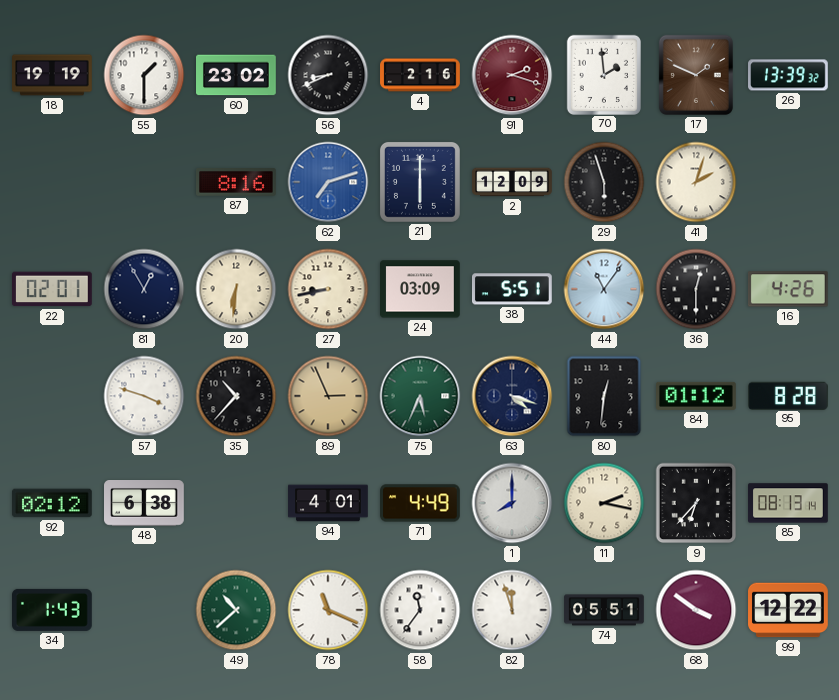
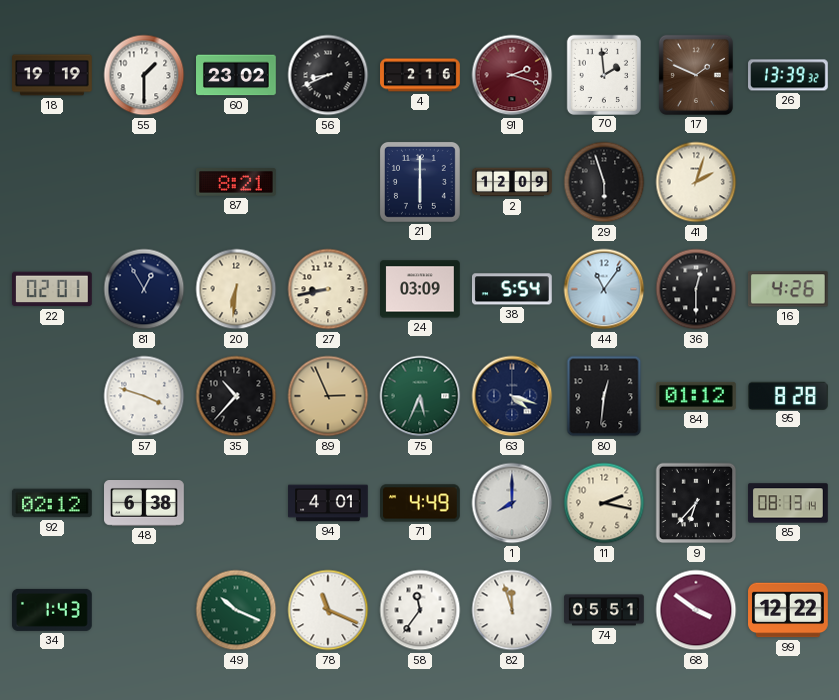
87: 8:16 -> 8:21 (237, 182)
62: 7:12 -> none (328, 182)
38: 5:51 -> 5:54 (513, 289)
49: 10:38 -> 10:19 (236, 610)
